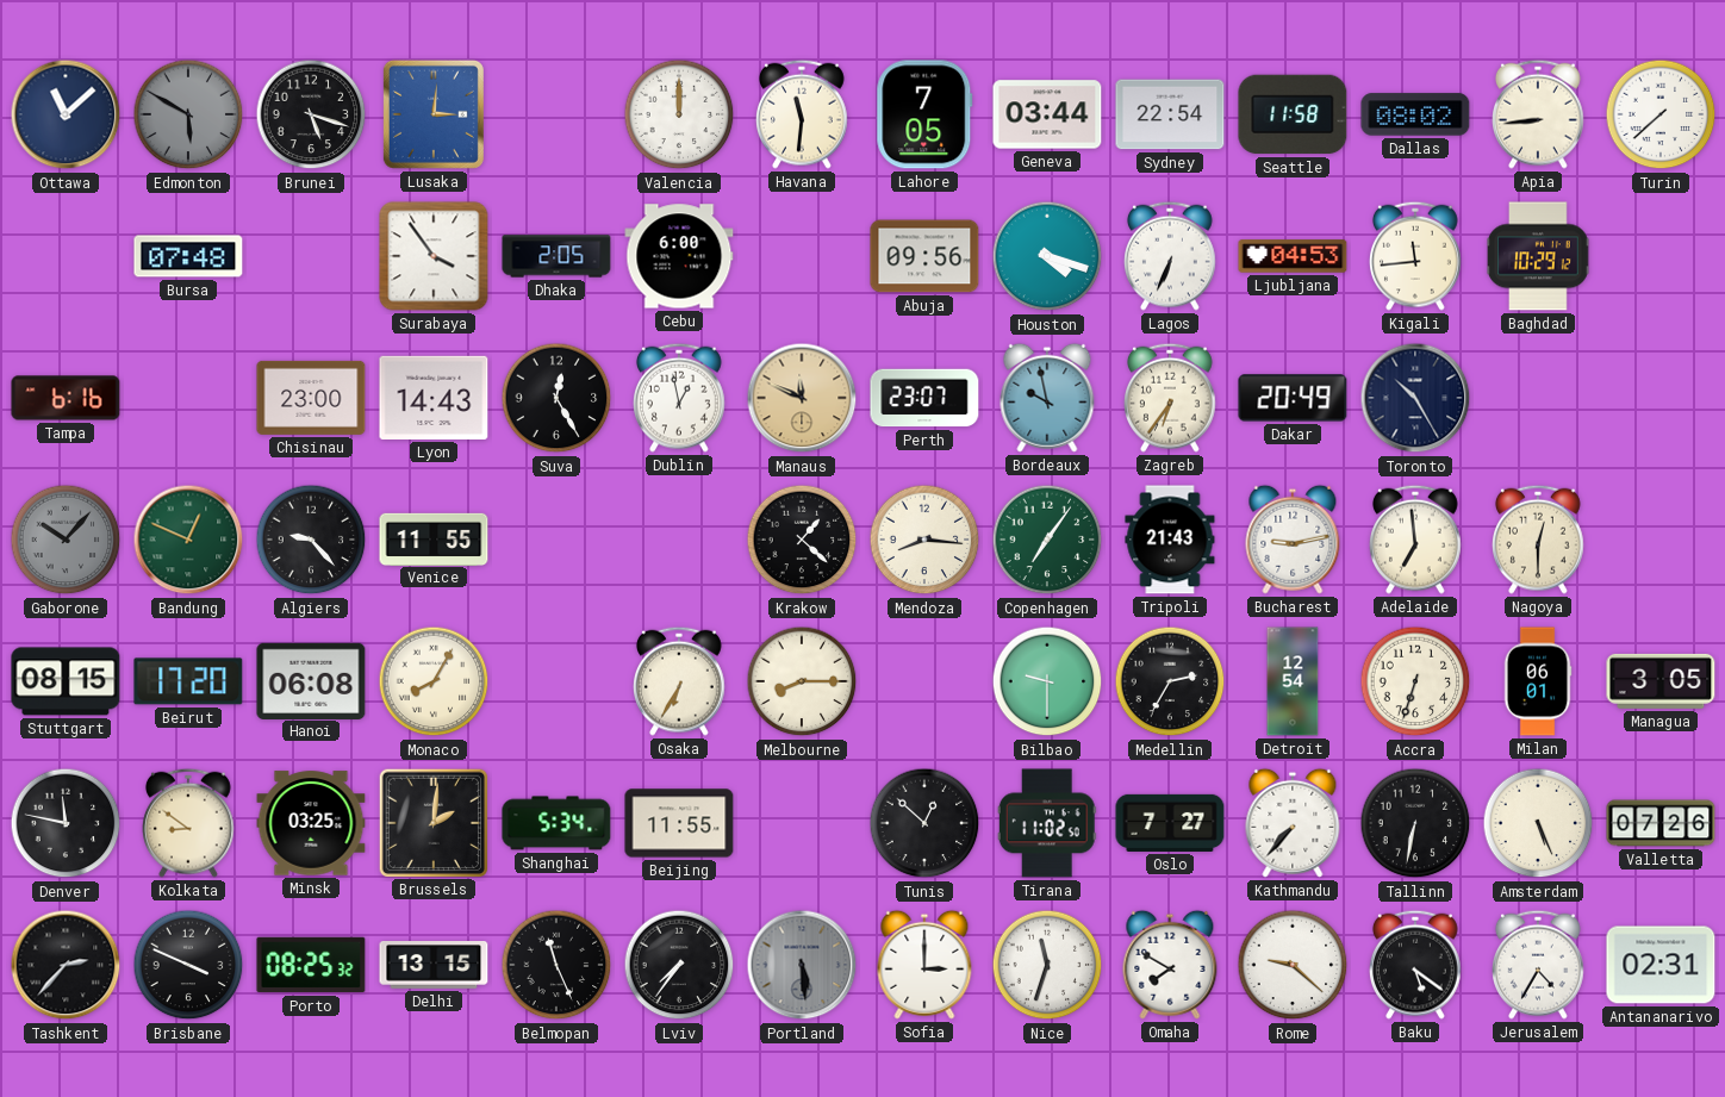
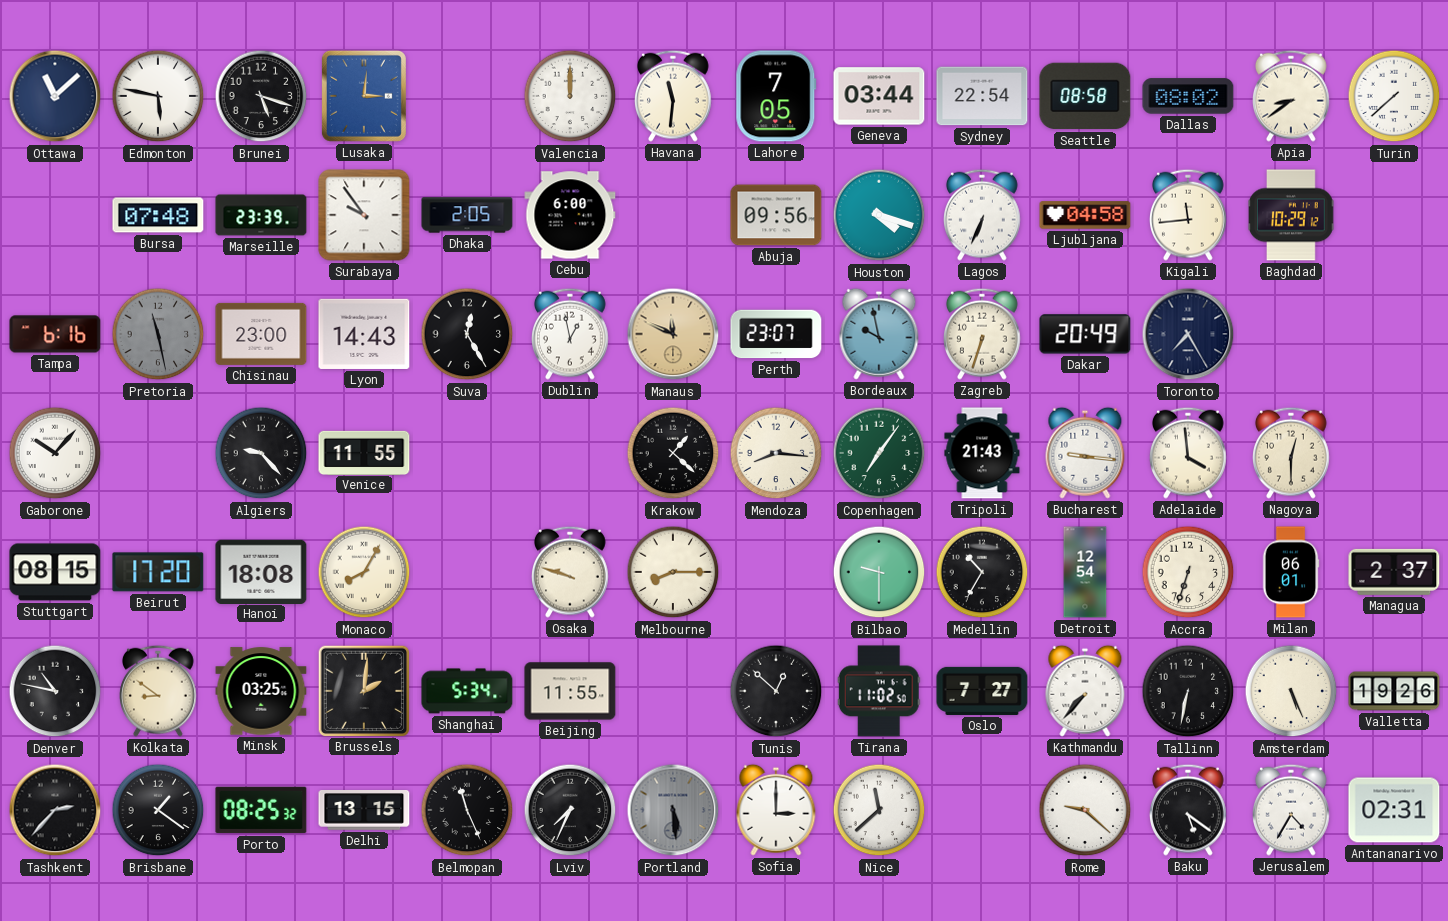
Edmonton: 5:50 -> 5:47 (158, 96)
Edmonton dial: grey -> white (158, 96)
Seattle: 11:58 -> 08:58 (1085, 96)
Apia: 8:44 -> 8:39 (1292, 96)
Marseille: none -> 23:39 (261, 215)
Surabaya: 3:54 -> 9:54 (364, 215)
Ljubljana: 04:53 -> 04:58 (1085, 215)
Pretoria: none -> 11:28 (158, 334)
Zagreb: 6:36 -> 6:33 (983, 334)
Toronto: 10:25 -> 7:25 (1188, 334)
Gaborone dial: grey -> white (55, 453)
Bandung: 12:49 -> none (188, 540)
Bucharest: 9:13 -> 9:16 (1085, 453)
Adelaide: 6:59 -> 3:59 (1189, 453)
Hanoi: 06:08 -> 18:08 (261, 571)
Osaka: 6:35 -> 9:48 (571, 572)
Medellin: 2:35 -> 10:35 (982, 572)
Managua: 3:05 -> 2:37 (1394, 572)
Denver: 11:47 -> 10:47 (55, 691)
Valletta: 07:26 -> 19:26 (1394, 691)
Brisbane: 3:49 -> 1:21 (158, 810)
Lviv: 7:36 -> 7:34 (570, 810)
Nice: 11:33 -> 11:38 (879, 810)
Omaha: 7:50 -> none (1170, 965)
